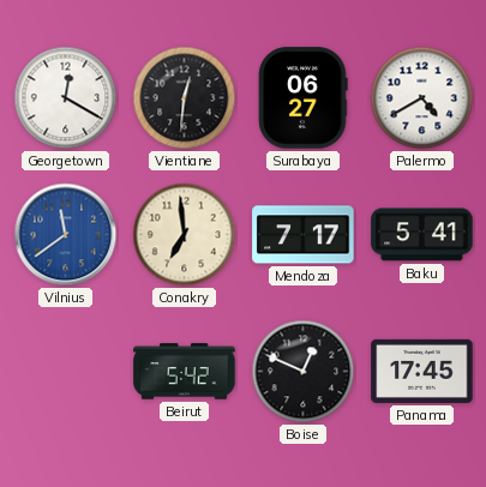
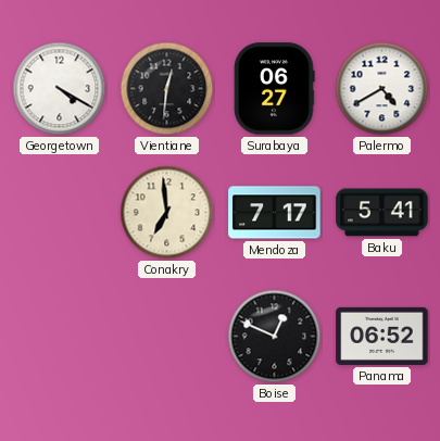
Georgetown: 12:20 -> 4:20 (60, 89)
Vilnius: 11:39 -> none (66, 235)
Beirut: 5:42 -> none (185, 372)
Panama: 17:45 -> 06:52 (382, 336)
